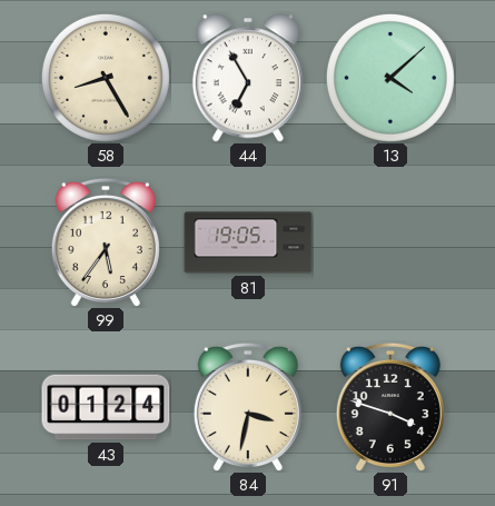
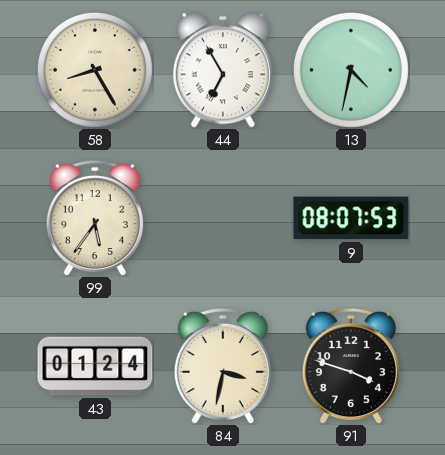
13: 4:08 -> 4:32 (351, 70)
81: 19:05 -> none (248, 242)
9: none -> 08:07 (351, 218)
